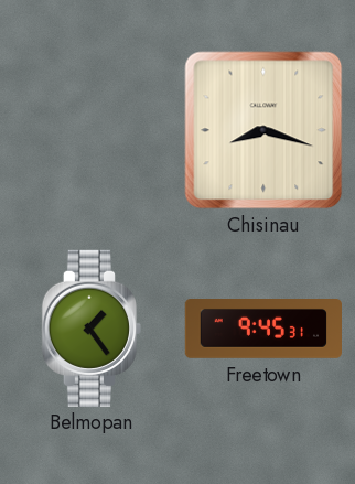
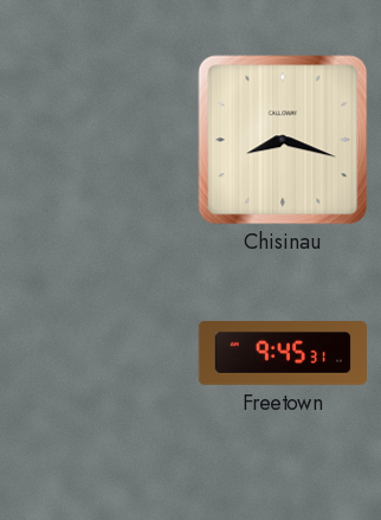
Belmopan: 1:24 -> none (90, 327)
